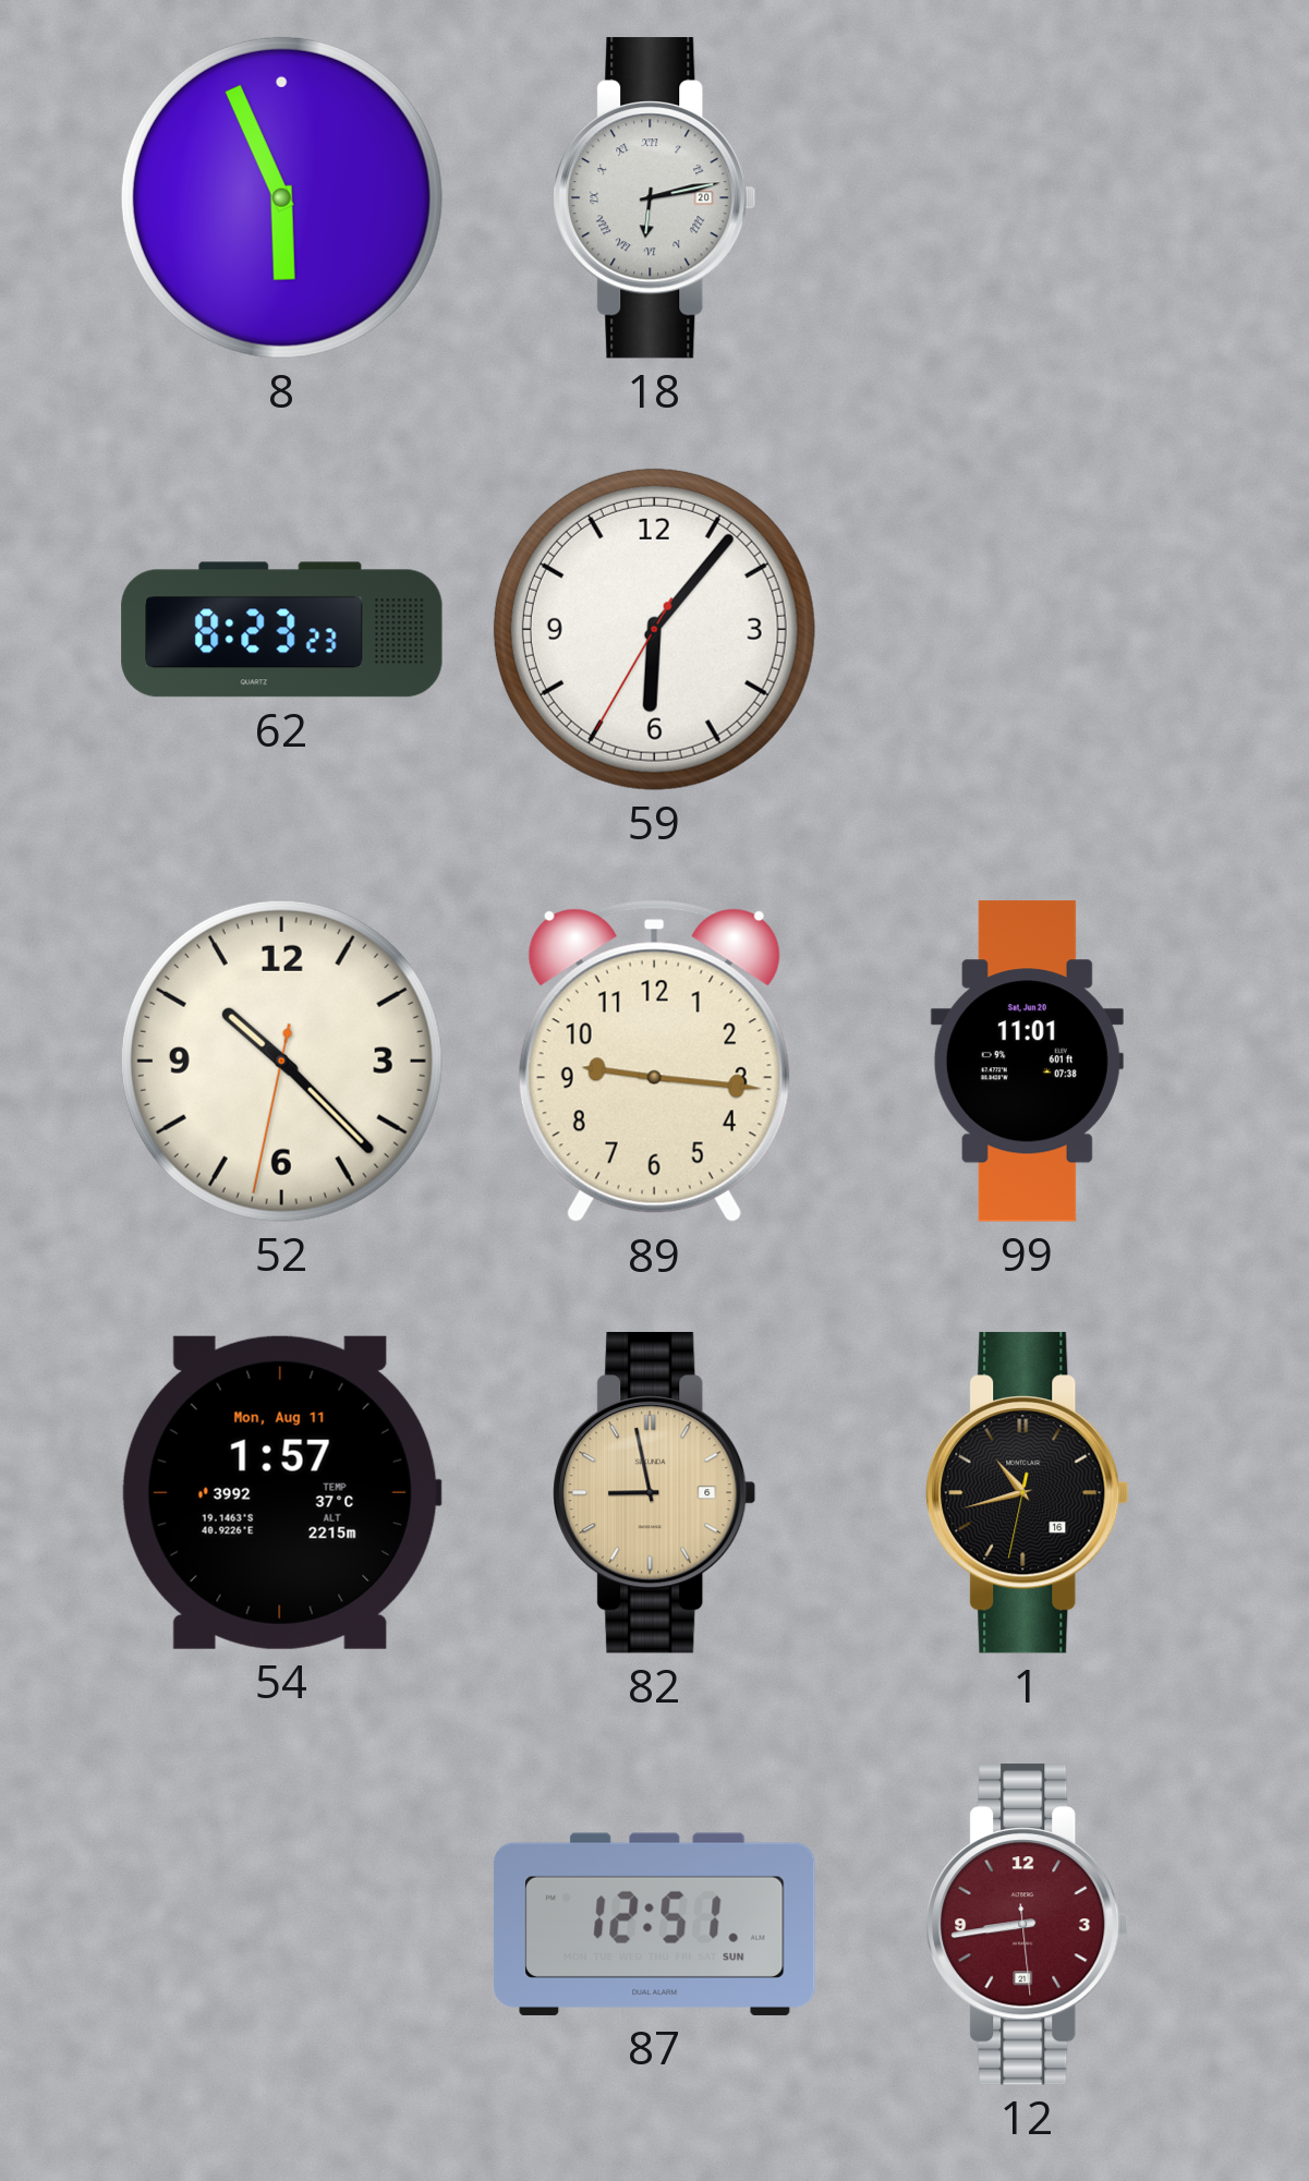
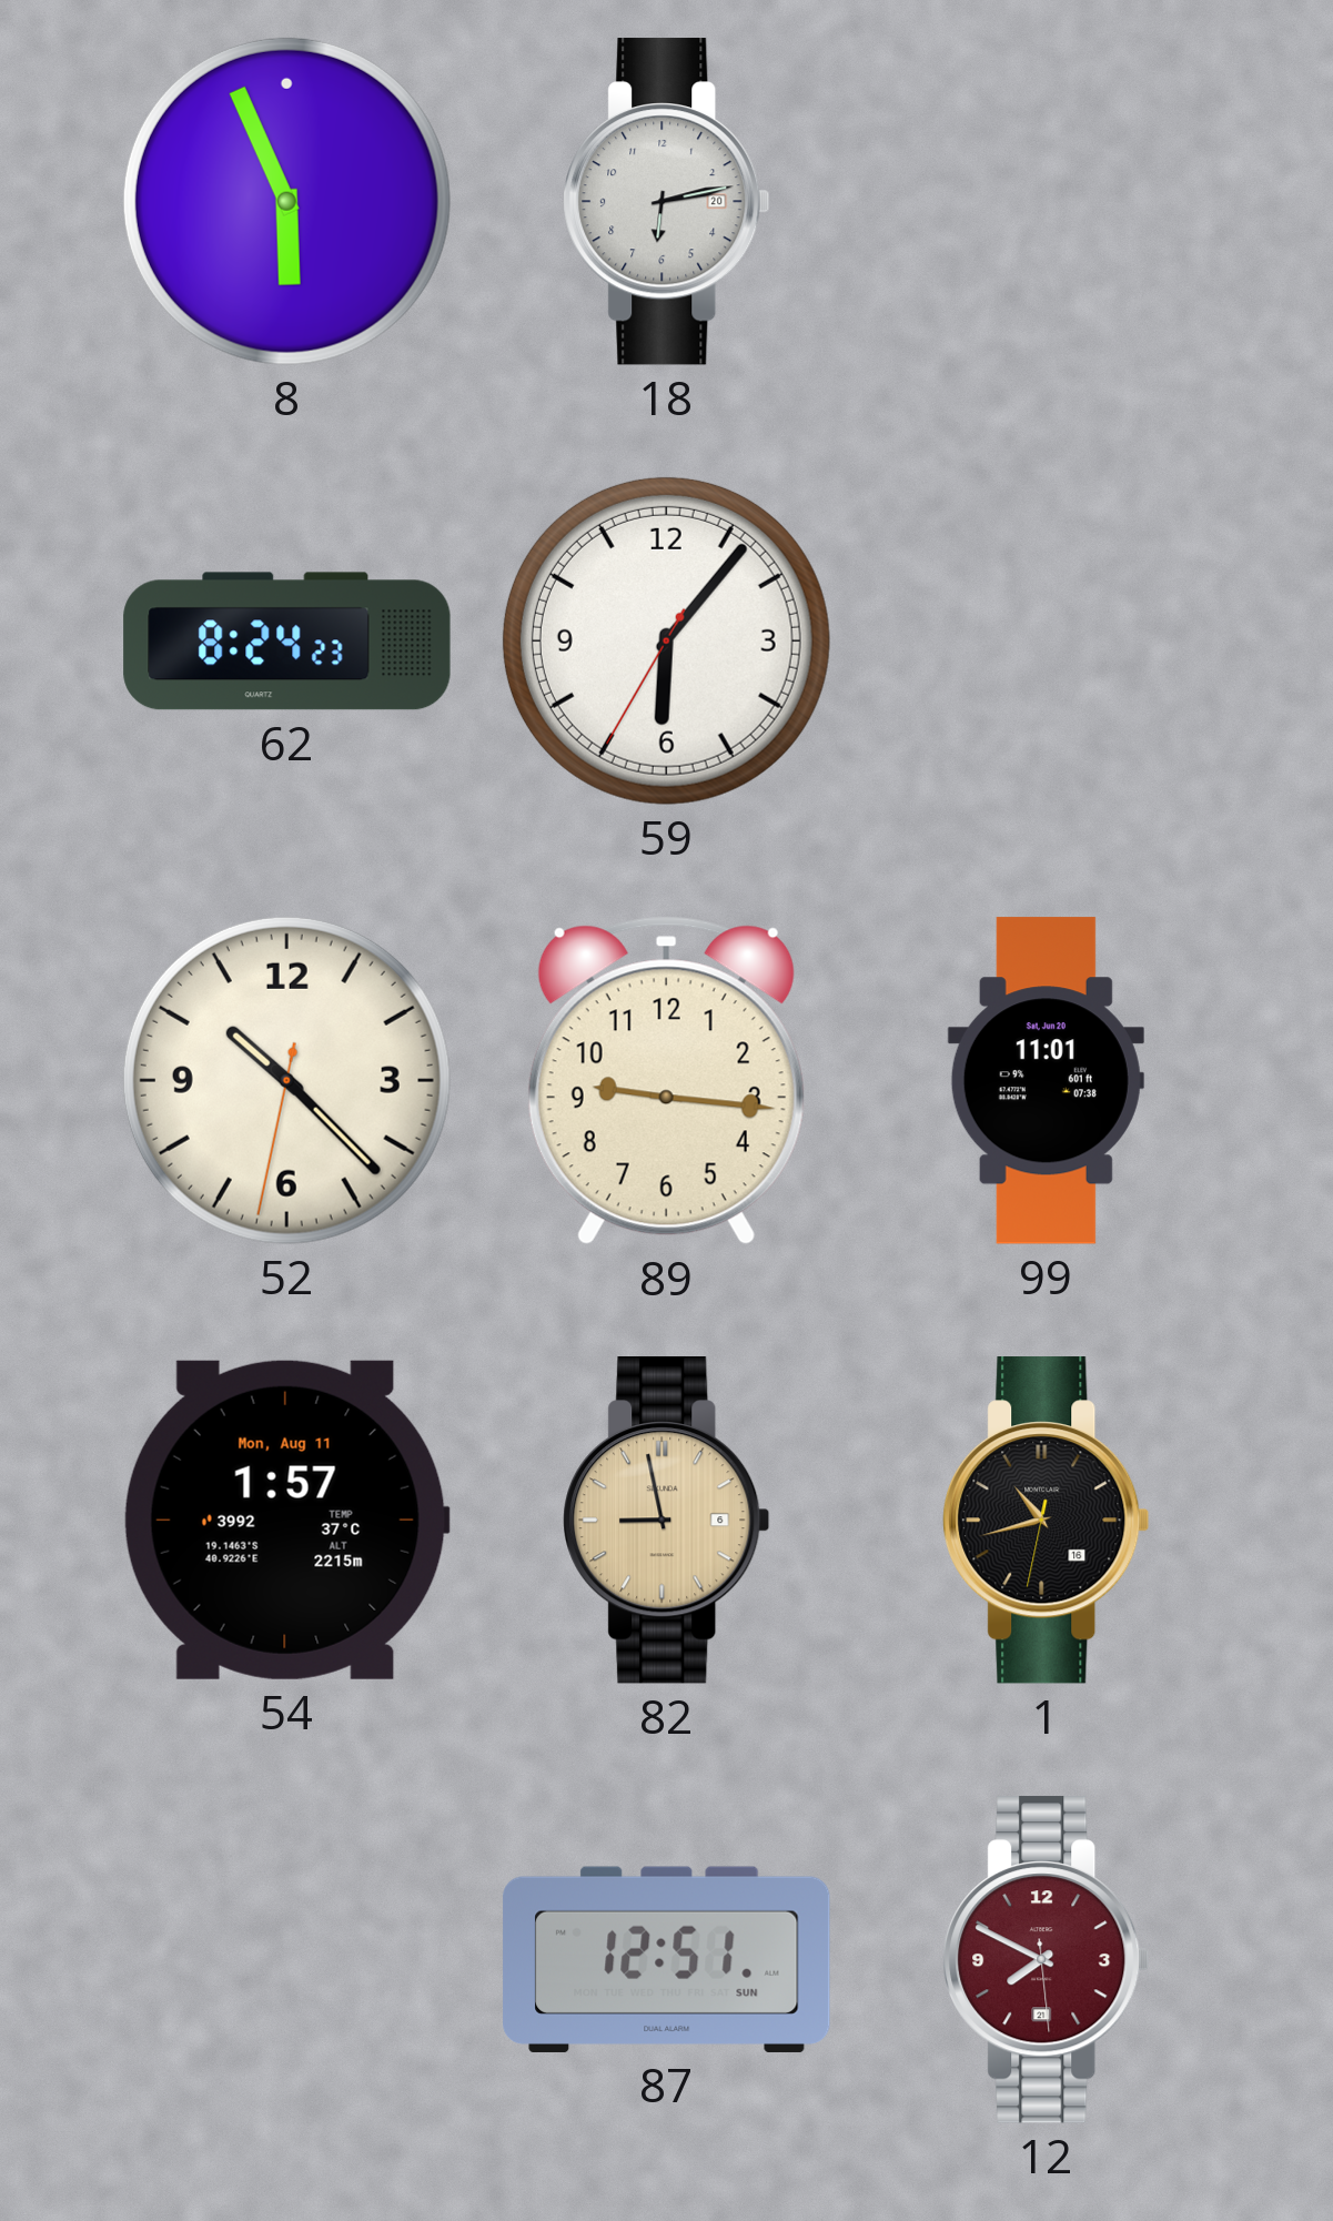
18 numerals: Roman -> Arabic (667, 202)
62: 8:23 -> 8:24 (287, 642)
12: 8:43 -> 7:49 (1047, 1960)
